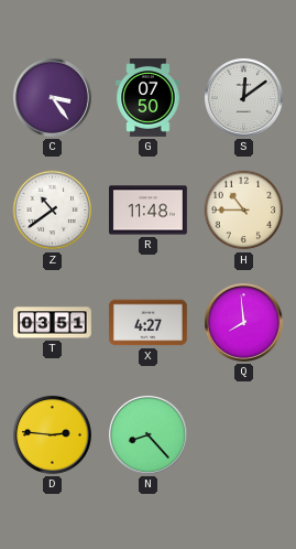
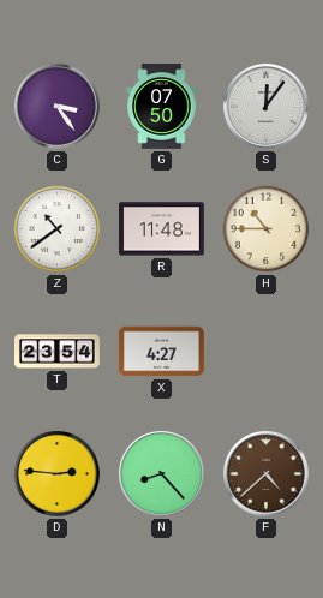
S: 12:09 -> 12:06 (265, 106)
T: 03:51 -> 23:54 (58, 352)
Q: 7:59 -> none (243, 322)
F: none -> 4:38 (265, 473)
